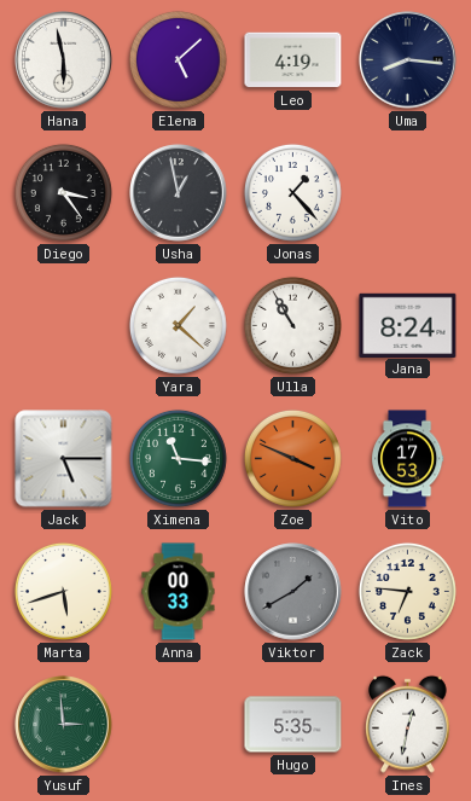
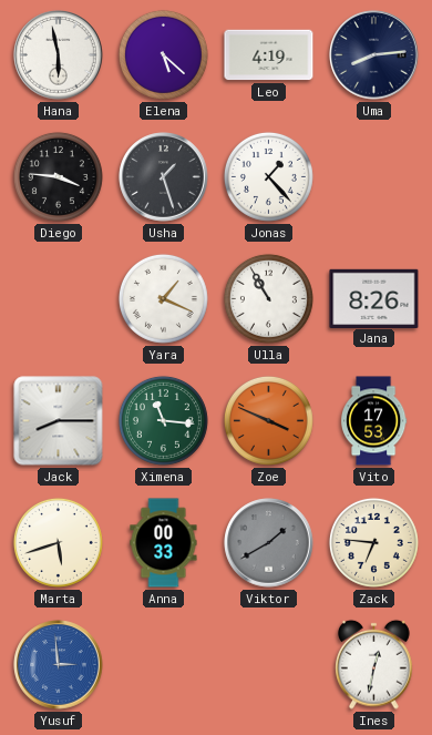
Elena: 5:08 -> 5:22 (163, 54)
Uma: 8:16 -> 8:14 (374, 55)
Diego: 3:24 -> 3:46 (58, 176)
Usha: 12:58 -> 1:27 (164, 177)
Yara: 1:22 -> 1:19 (163, 298)
Jana: 8:24 -> 8:26 (374, 298)
Jack: 5:15 -> 8:15 (59, 421)
Yusuf dial: green -> blue (59, 665)
Hugo: 5:35 -> none (293, 725)
